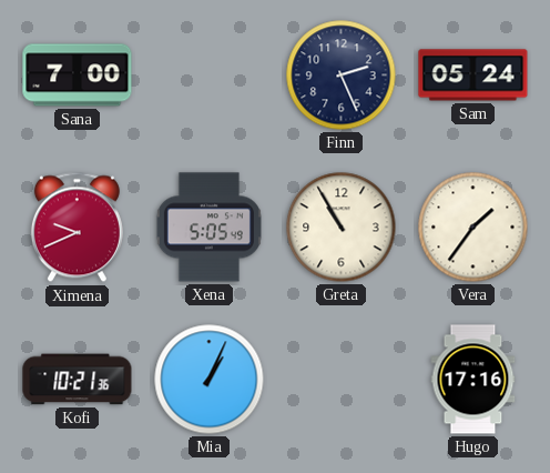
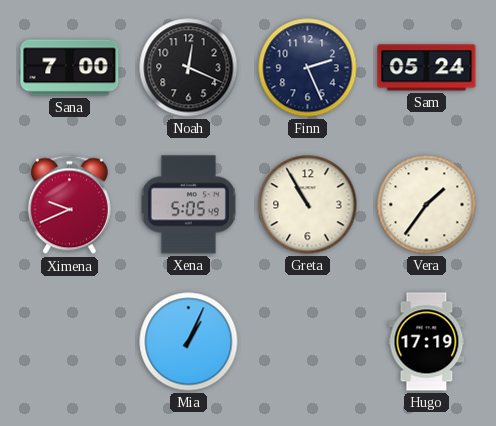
Noah: none -> 12:19 (189, 68)
Kofi: 10:21 -> none (78, 380)
Hugo: 17:16 -> 17:19 (427, 342)
